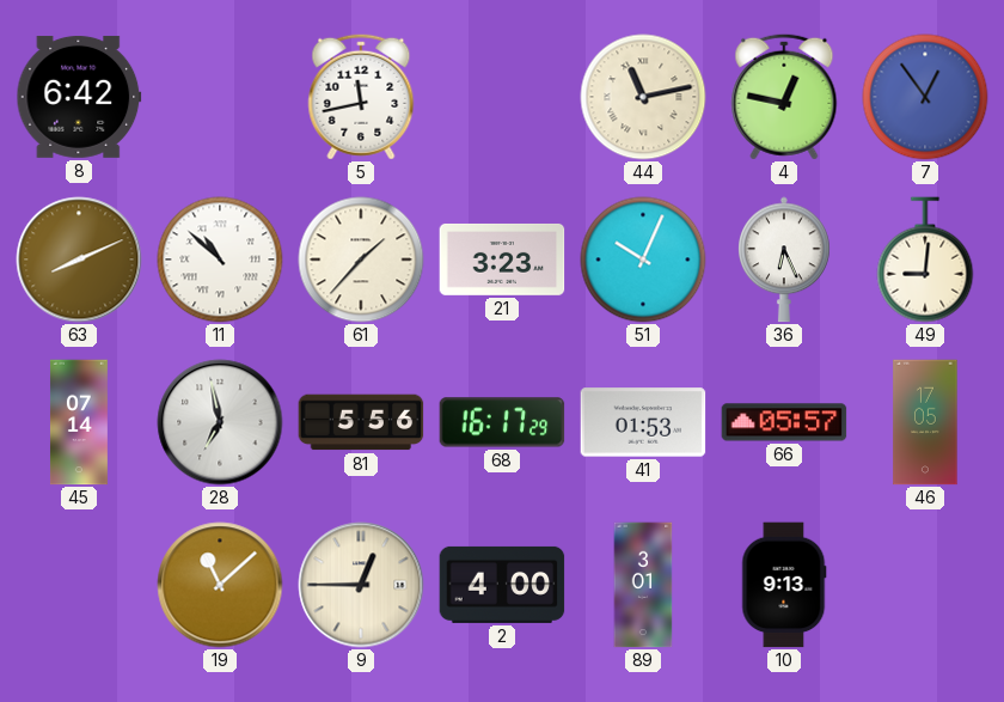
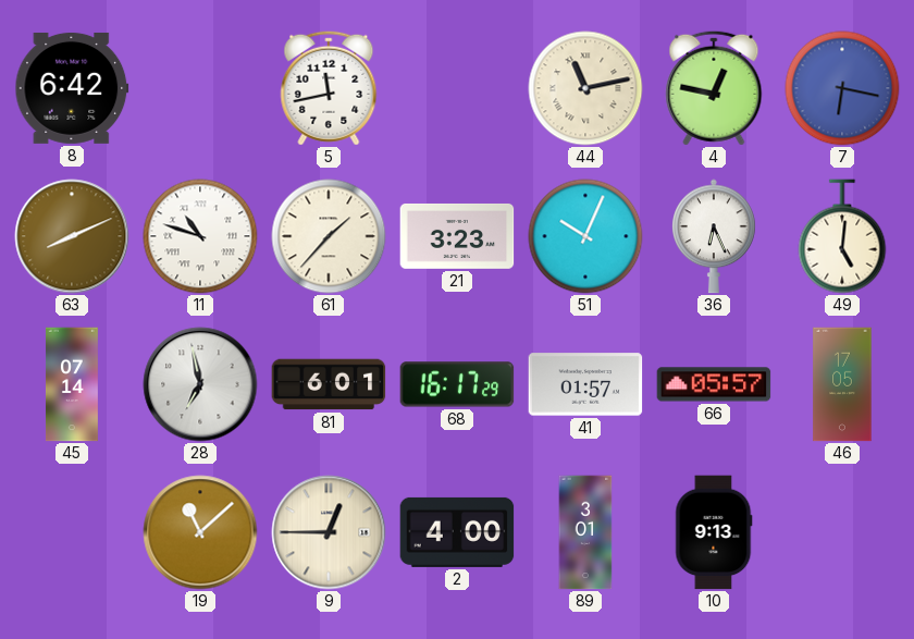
7: 12:54 -> 6:17 (842, 88)
11: 10:52 -> 10:48 (200, 236)
49: 9:01 -> 5:01 (842, 236)
81: 5:56 -> 6:01 (329, 384)
41: 01:53 -> 01:57 (585, 384)
